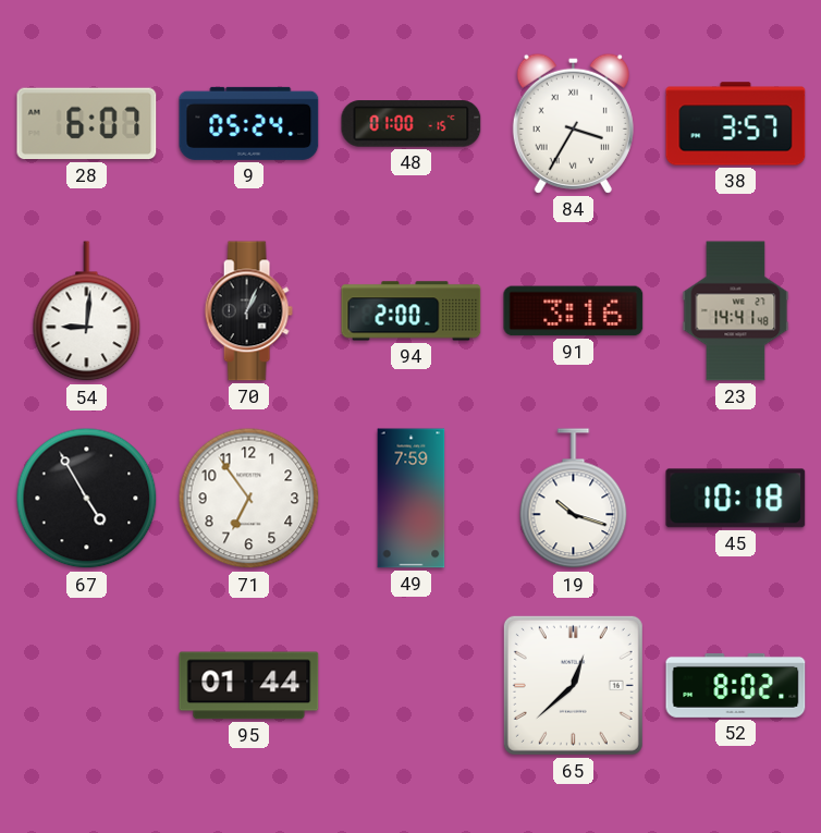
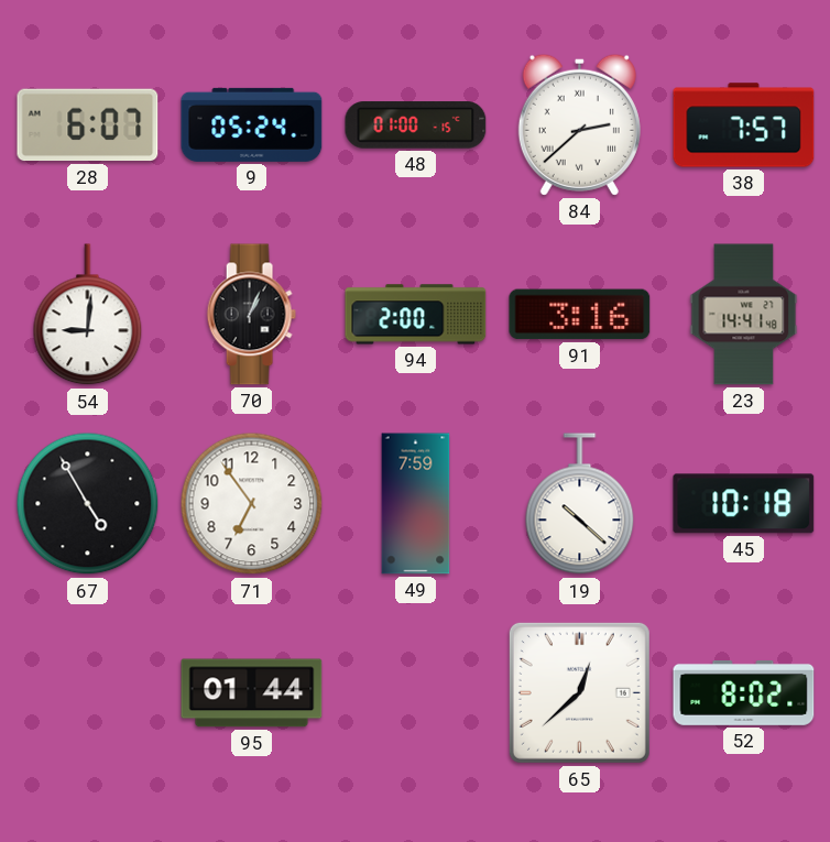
84: 3:35 -> 2:38 (579, 124)
38: 3:57 -> 7:57 (744, 125)
19: 10:18 -> 10:22 (580, 504)
